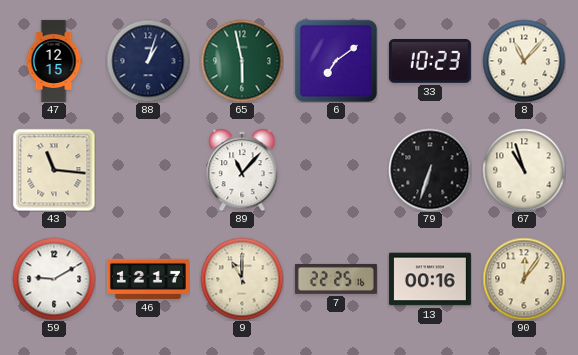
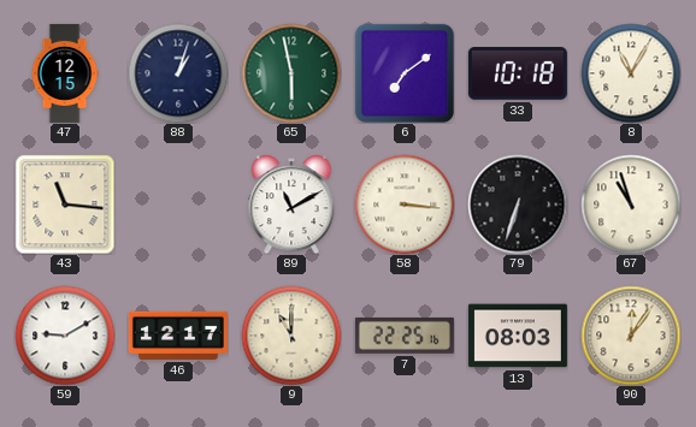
33: 10:23 -> 10:18 (518, 75)
8: 11:07 -> 11:05 (631, 73)
89: 11:07 -> 11:10 (291, 204)
58: none -> 3:16 (405, 204)
13: 00:16 -> 08:03 (518, 336)
